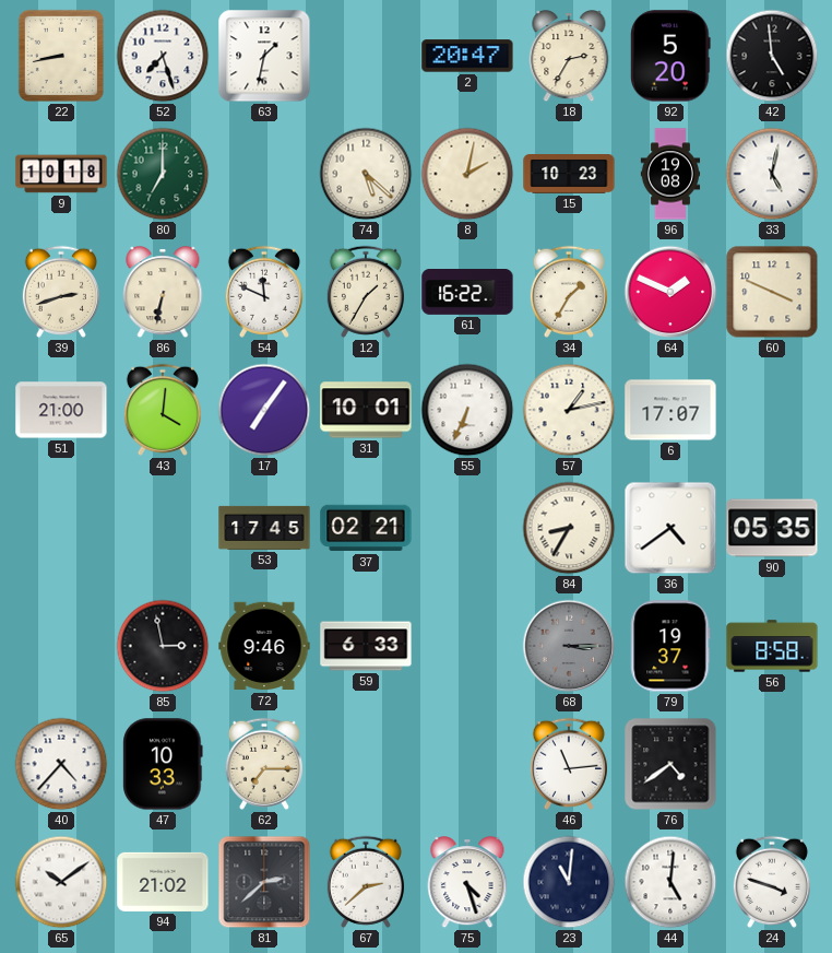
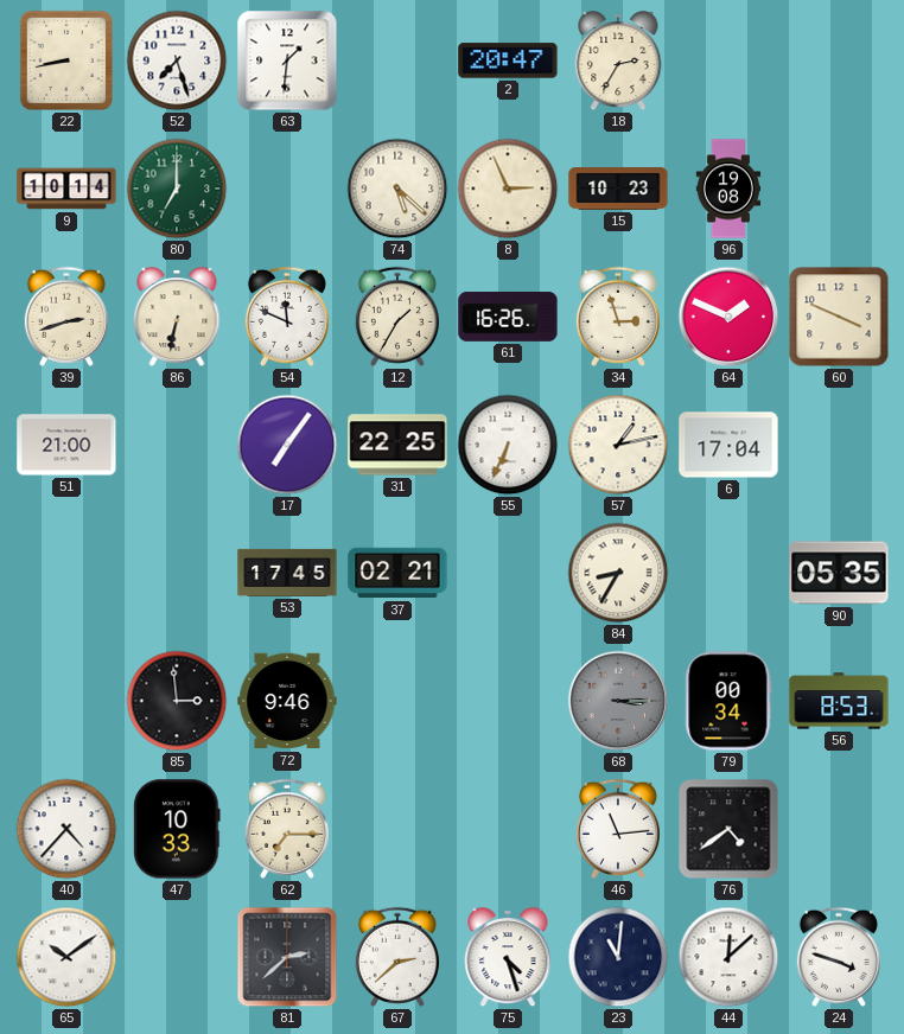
63: 1:32 -> 1:31 (287, 60)
92: 5:20 -> none (671, 56)
42: 4:59 -> none (772, 56)
9: 10:18 -> 10:14 (66, 189)
8: 2:02 -> 2:56 (508, 189)
33: 5:02 -> none (772, 174)
61: 16:22 -> 16:26 (508, 318)
34: 1:35 -> 2:57 (618, 317)
43: 4:01 -> none (163, 410)
31: 10:01 -> 22:25 (397, 445)
6: 17:07 -> 17:04 (728, 445)
36: 4:39 -> none (670, 528)
85: 2:58 -> 2:59 (177, 701)
59: 6:33 -> none (366, 646)
79: 19:37 -> 00:34 (728, 701)
56: 8:58 -> 8:53 (839, 701)
94: 21:02 -> none (163, 882)
44: 5:01 -> 12:08 (728, 957)
